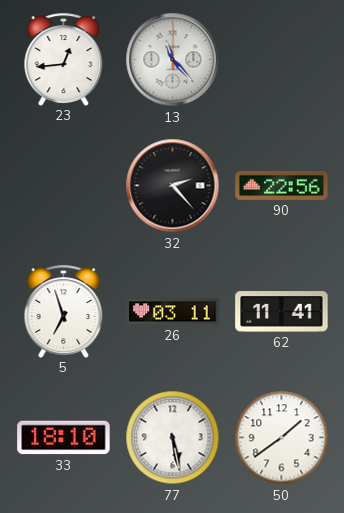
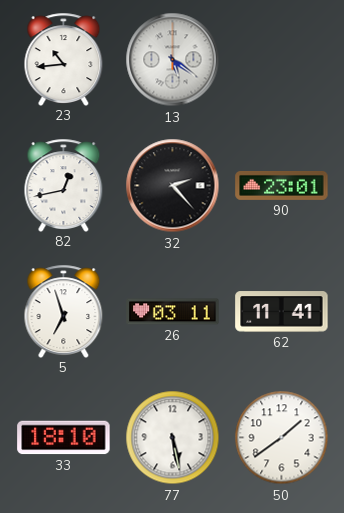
23: 12:44 -> 10:44 (64, 59)
13: 11:23 -> 5:21 (173, 60)
82: none -> 12:43 (64, 185)
90: 22:56 -> 23:01 (282, 185)
